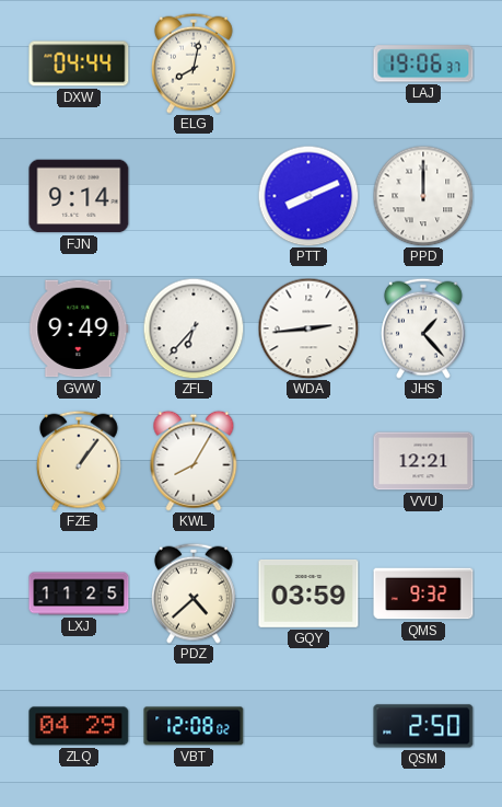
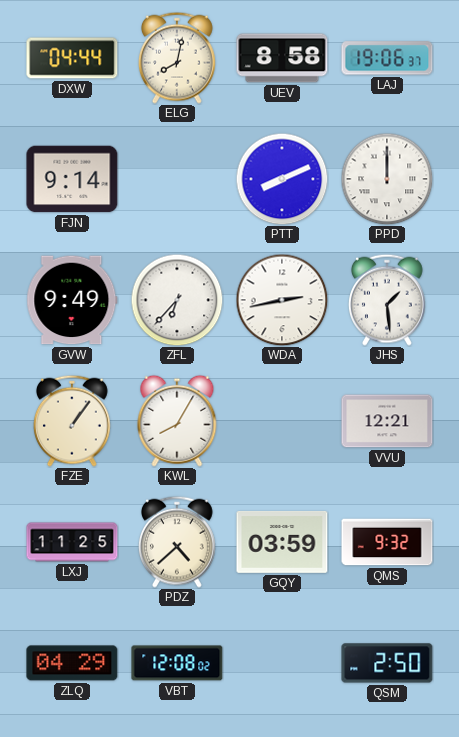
UEV: none -> 8:58 (282, 58)
WDA: 2:44 -> 2:43 (282, 300)
JHS: 1:23 -> 1:29 (387, 300)
